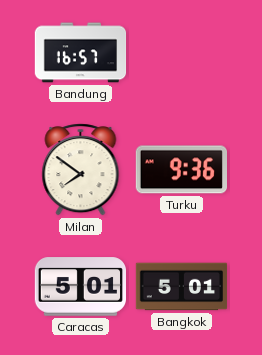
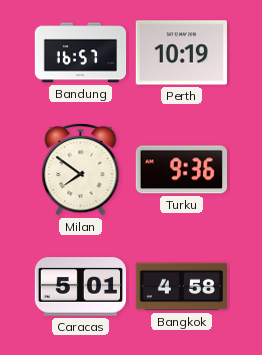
Perth: none -> 10:19 (181, 53)
Bangkok: 5:01 -> 4:58 (182, 287)
